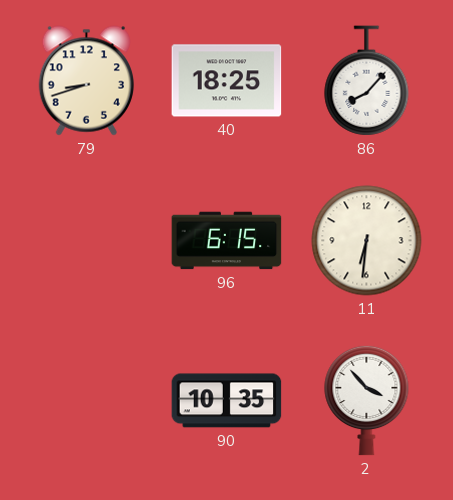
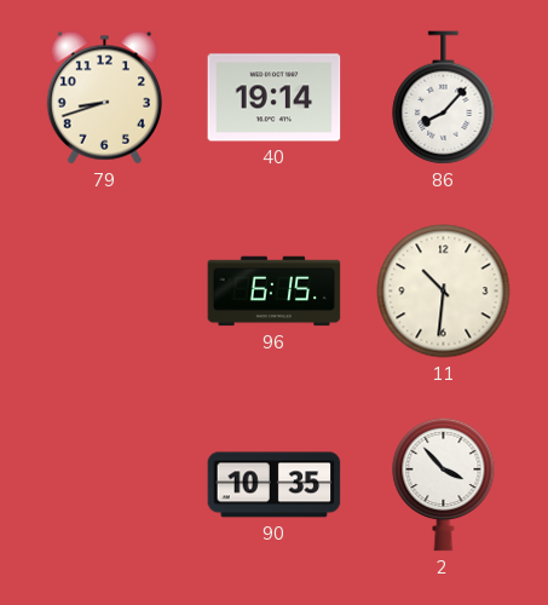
40: 18:25 -> 19:14 (275, 98)
11: 6:31 -> 10:31 (444, 292)
